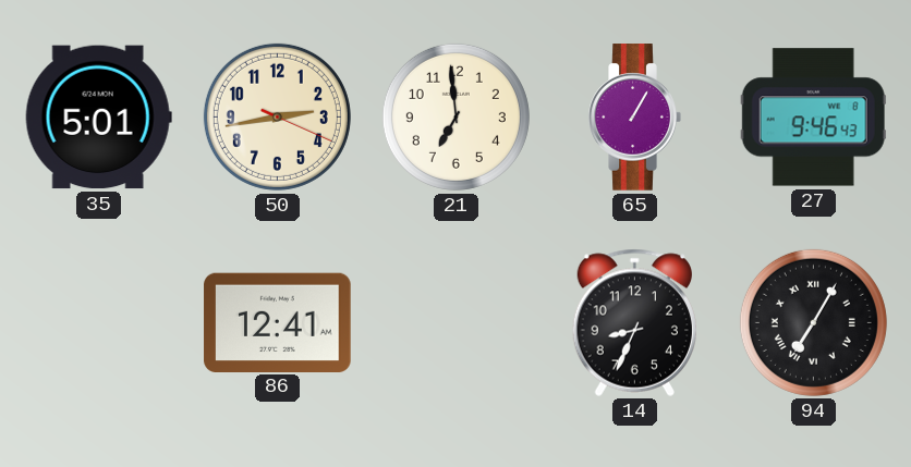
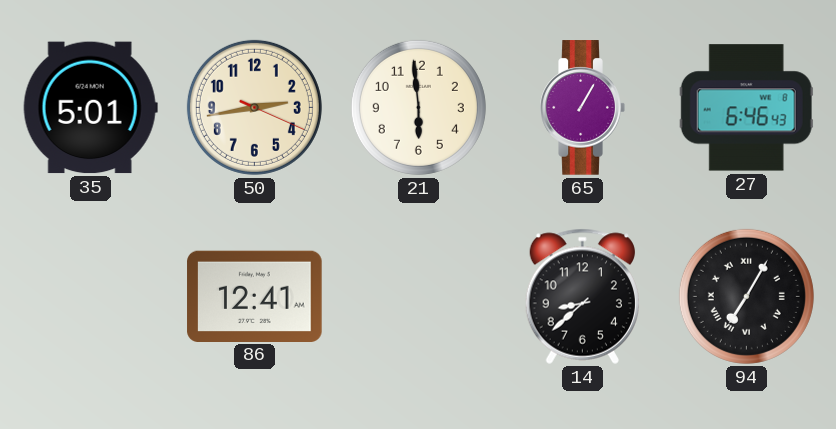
21: 6:59 -> 5:59 (418, 107)
27: 9:46 -> 6:46 (746, 108)
14: 8:34 -> 8:38 (582, 296)
